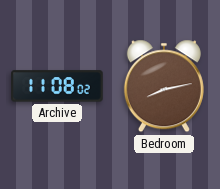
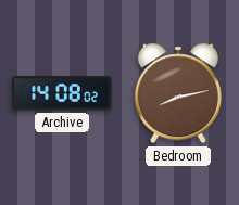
Archive: 11:08 -> 14:08 (62, 93)
